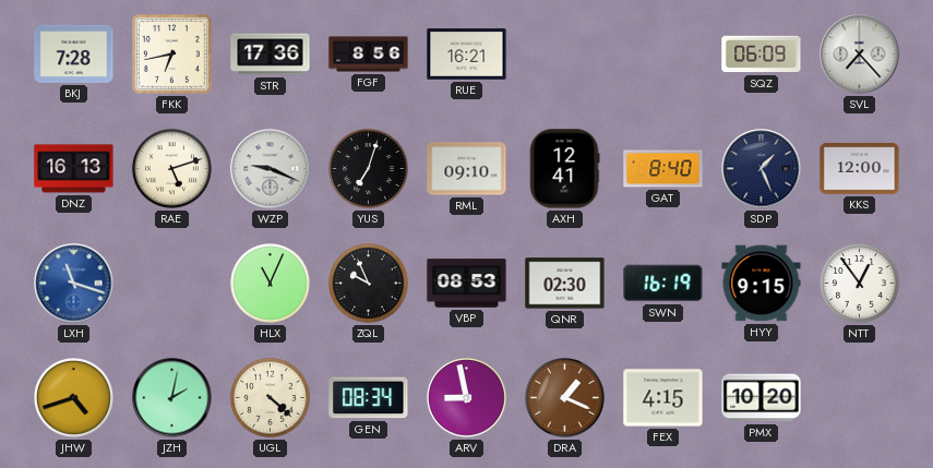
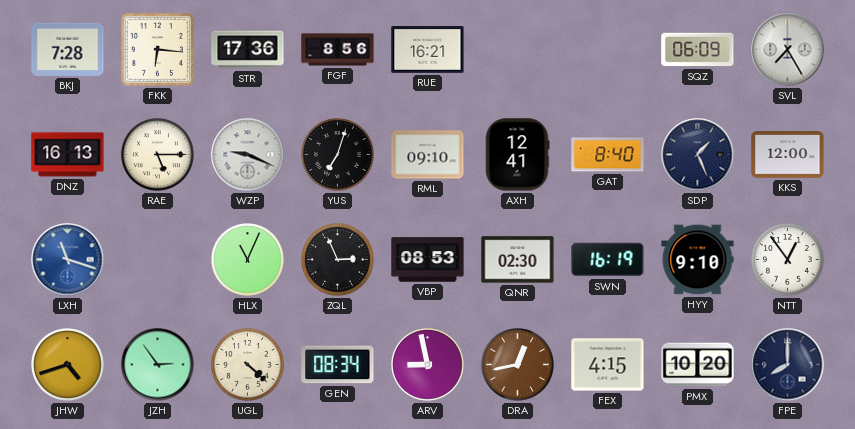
FKK: 6:43 -> 6:16 (157, 49)
SVL: 7:23 -> 7:25 (788, 50)
RAE: 5:12 -> 5:15 (158, 155)
ZQL: 9:56 -> 2:56 (338, 260)
HYY: 9:15 -> 9:10 (698, 260)
JZH: 2:02 -> 2:54 (158, 365)
DRA: 1:19 -> 12:43 (518, 365)
FPE: none -> 8:00 (788, 365)
